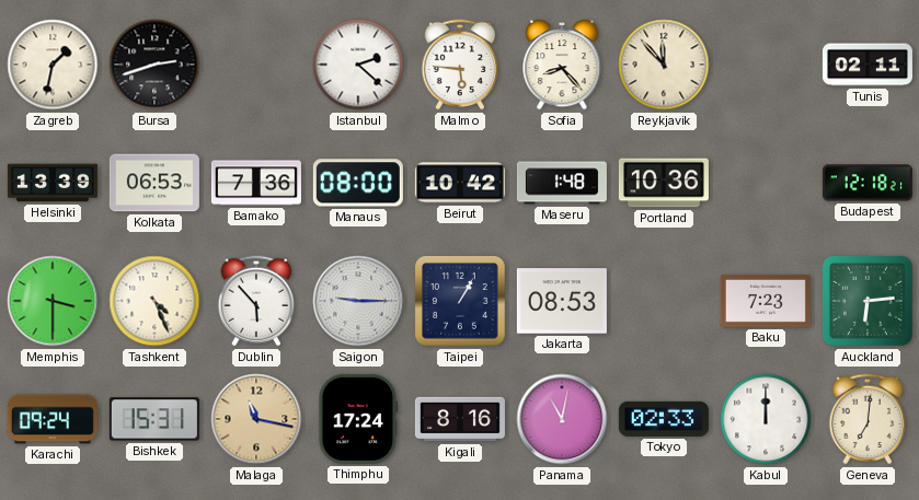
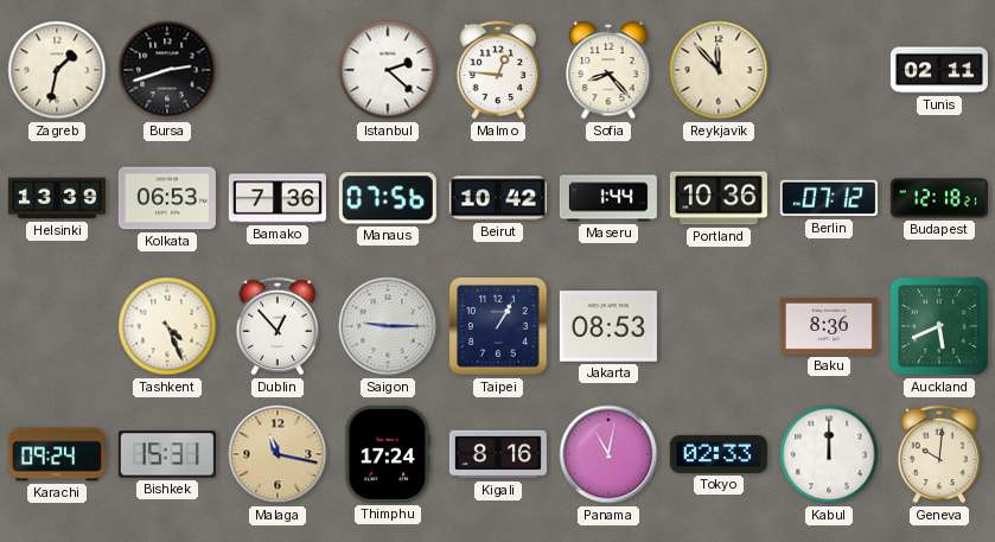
Malmo: 5:46 -> 12:46 (498, 70)
Manaus: 08:00 -> 07:56 (388, 198)
Maseru: 1:48 -> 1:44 (608, 198)
Berlin: none -> 07:12 (829, 198)
Memphis: 3:30 -> none (53, 301)
Dublin: 5:53 -> 12:53 (278, 326)
Baku: 7:23 -> 8:36 (829, 326)
Auckland: 6:14 -> 5:41 (939, 326)
Geneva: 7:01 -> 10:01 (939, 454)
